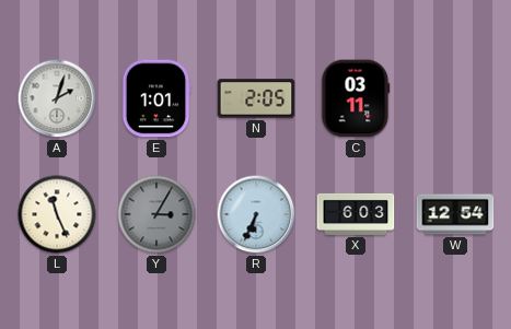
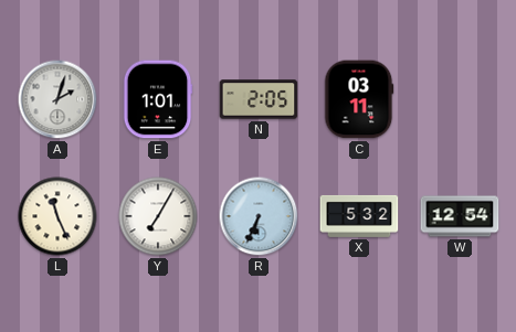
Y: 3:05 -> 7:05 (158, 216)
Y dial: grey -> white (158, 216)
X: 6:03 -> 5:32 (359, 216)
